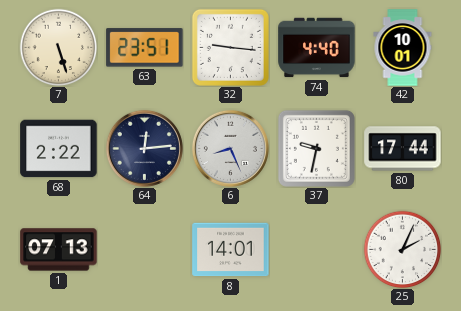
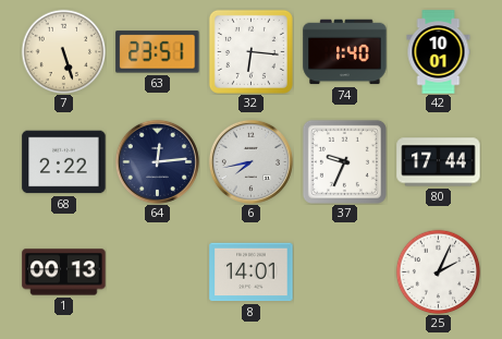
32: 9:16 -> 6:16 (250, 51)
74: 4:40 -> 1:40 (345, 52)
6: 8:26 -> 7:43 (250, 161)
37: 9:32 -> 9:34 (344, 161)
1: 07:13 -> 00:13 (64, 273)
